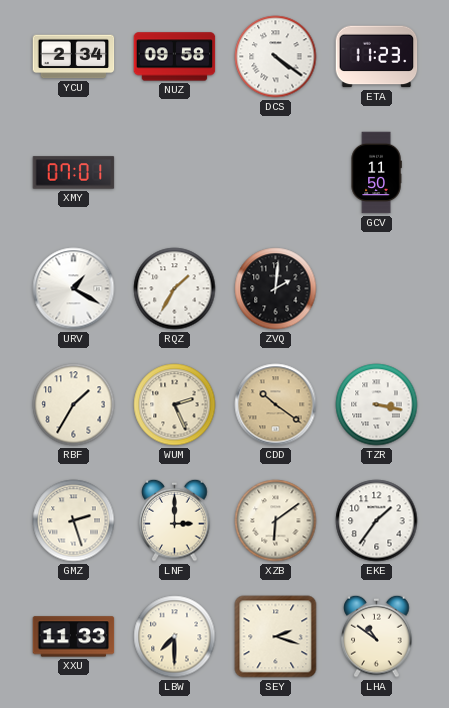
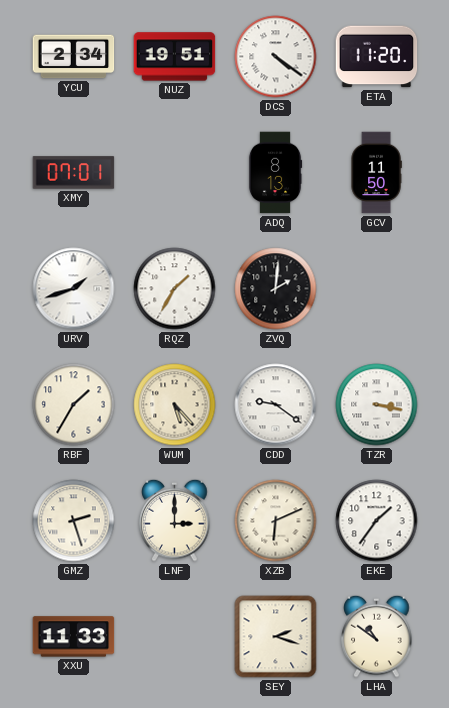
NUZ: 09:58 -> 19:51 (175, 57)
ETA: 11:23 -> 11:20 (377, 57)
ADQ: none -> 8:13 (275, 173)
URV: 1:20 -> 1:42 (74, 289)
WUM: 2:26 -> 5:23 (175, 405)
CDD: 10:21 -> 9:21 (276, 405)
CDD dial: champagne -> white (276, 405)
XZB: 6:09 -> 6:11 (276, 521)
LBW: 7:30 -> none (175, 637)
